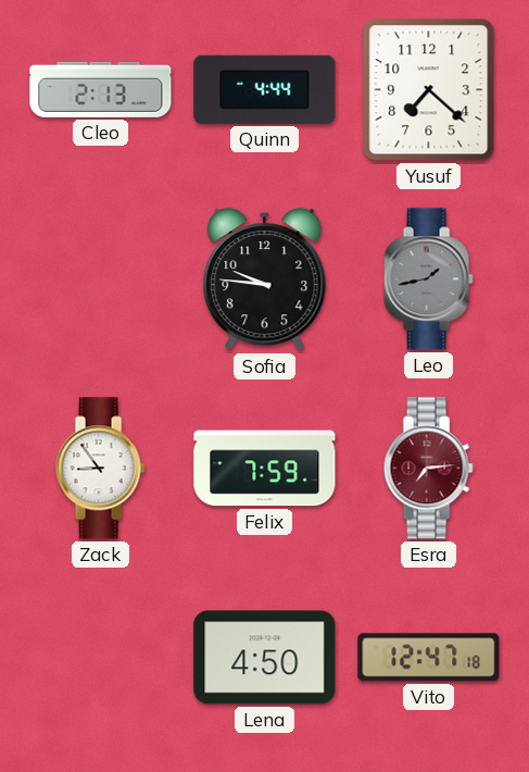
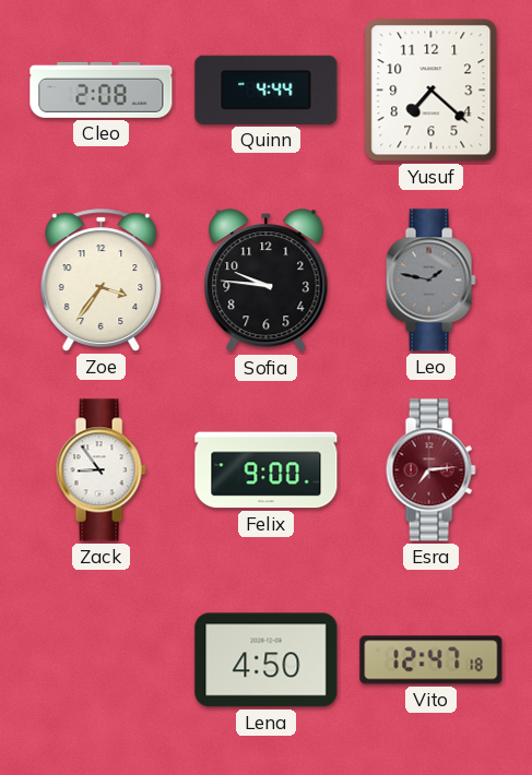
Cleo: 2:13 -> 2:08 (102, 90)
Zoe: none -> 3:36 (102, 281)
Leo: 1:43 -> 1:47 (430, 281)
Felix: 7:59 -> 9:00 (267, 470)
